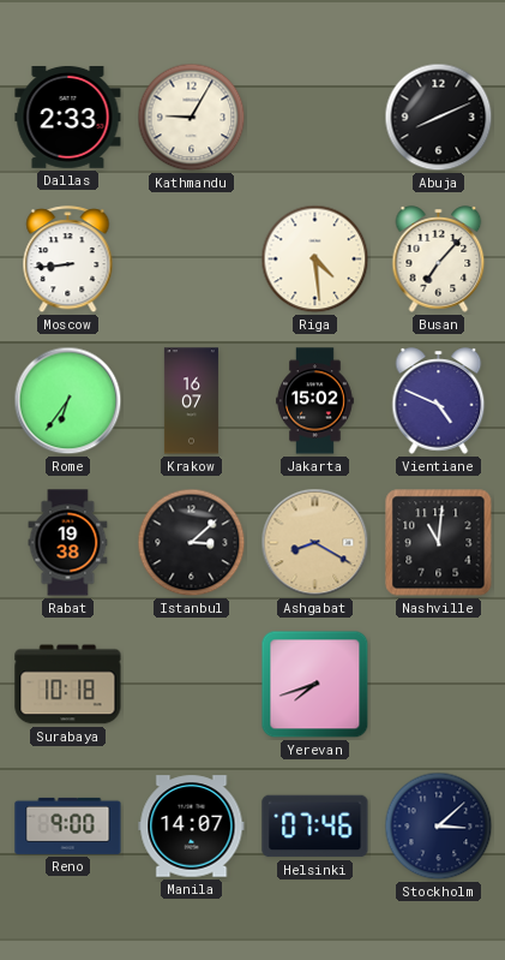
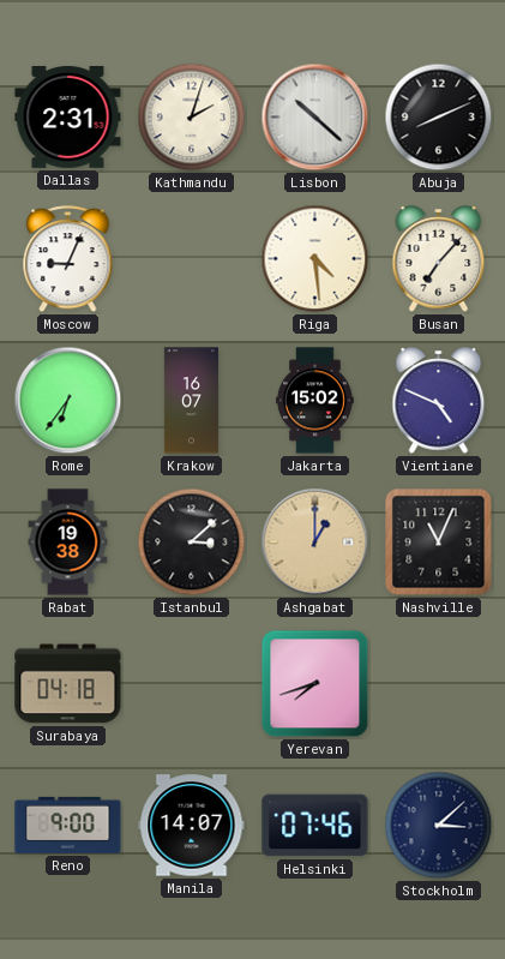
Dallas: 2:33 -> 2:31 (68, 116)
Kathmandu: 9:05 -> 2:03 (192, 118)
Lisbon: none -> 10:22 (315, 118)
Moscow: 8:44 -> 9:04 (68, 259)
Ashgabat: 8:20 -> 1:00 (315, 543)
Nashville: 11:01 -> 11:04 (439, 543)
Surabaya: 10:18 -> 04:18 (68, 684)
